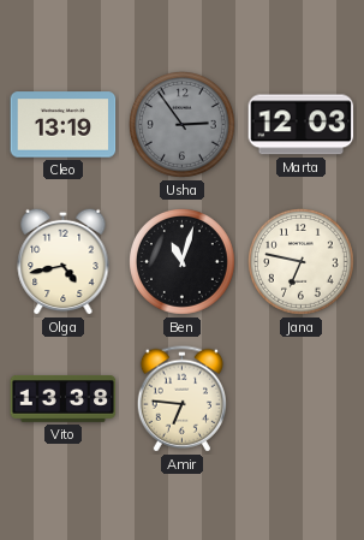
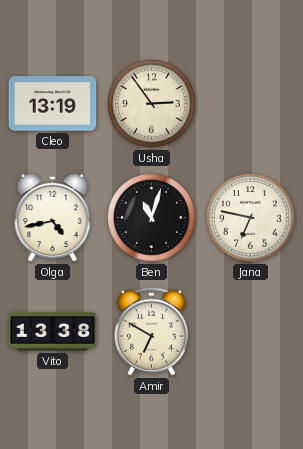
Usha dial: grey -> cream (152, 104)
Marta: 12:03 -> none (302, 125)
Amir: 6:46 -> 6:50 (151, 332)
